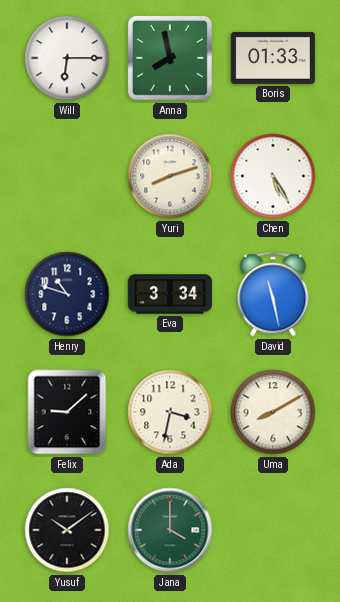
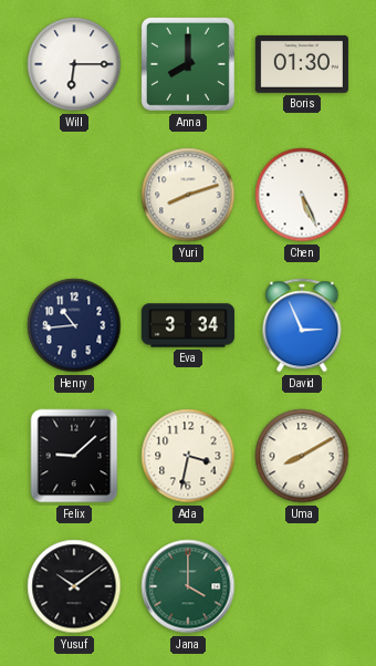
Anna: 7:58 -> 8:00 (188, 64)
Boris: 01:33 -> 01:30 (302, 64)
Chen: 5:25 -> 5:26 (302, 195)
Henry: 10:48 -> 10:44 (74, 325)
David: 11:28 -> 2:56 (302, 325)
